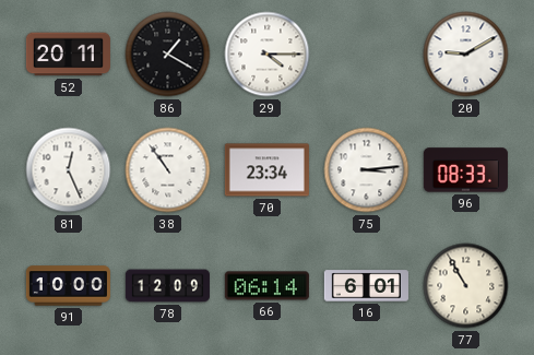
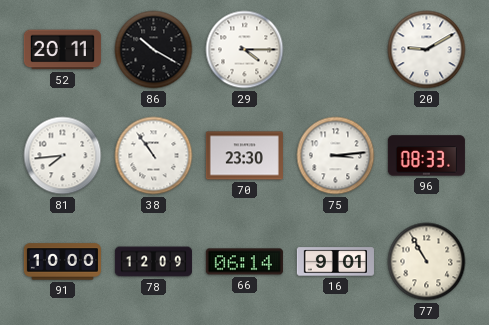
86: 1:20 -> 10:20 (154, 50)
81: 12:26 -> 7:44 (63, 156)
70: 23:34 -> 23:30 (244, 156)
16: 6:01 -> 9:01 (335, 262)
